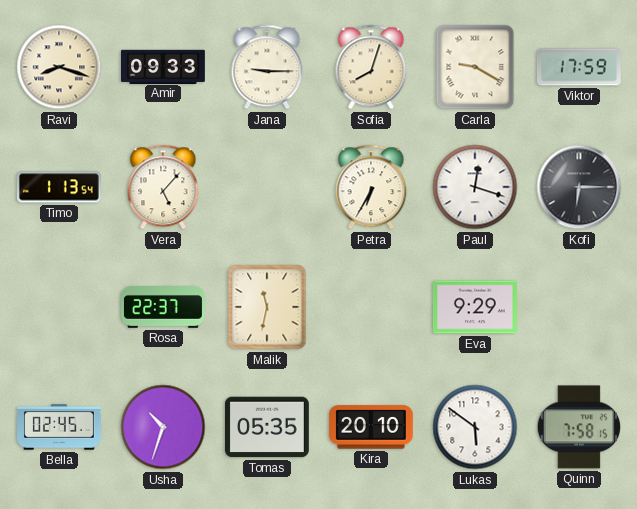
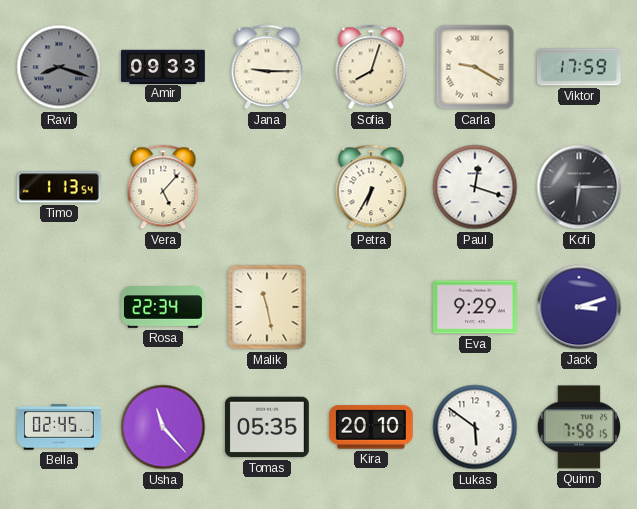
Ravi dial: cream -> grey (59, 67)
Rosa: 22:37 -> 22:34 (164, 308)
Malik: 11:32 -> 11:28 (267, 307)
Jack: none -> 3:12 (579, 307)
Usha: 10:33 -> 11:23 (163, 427)
